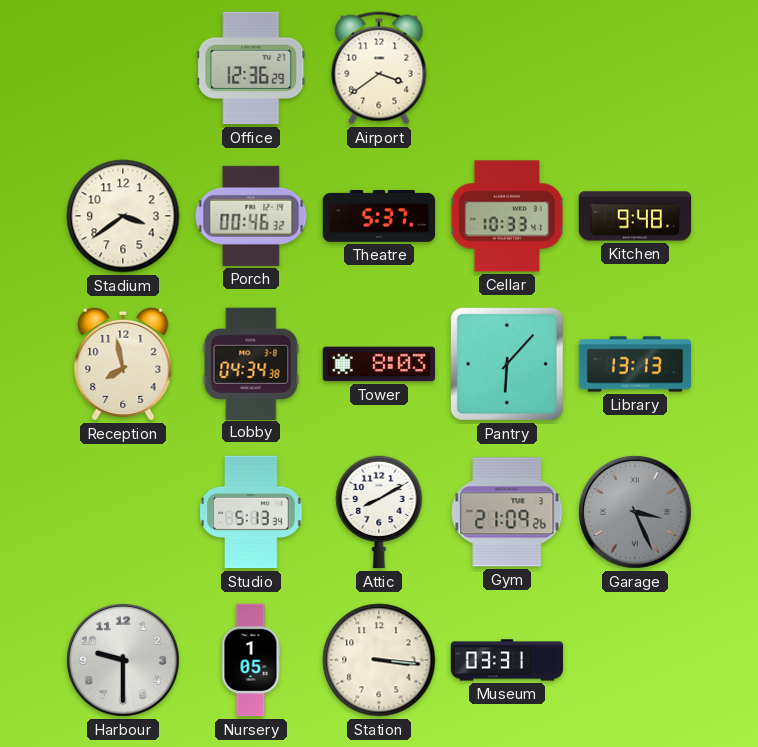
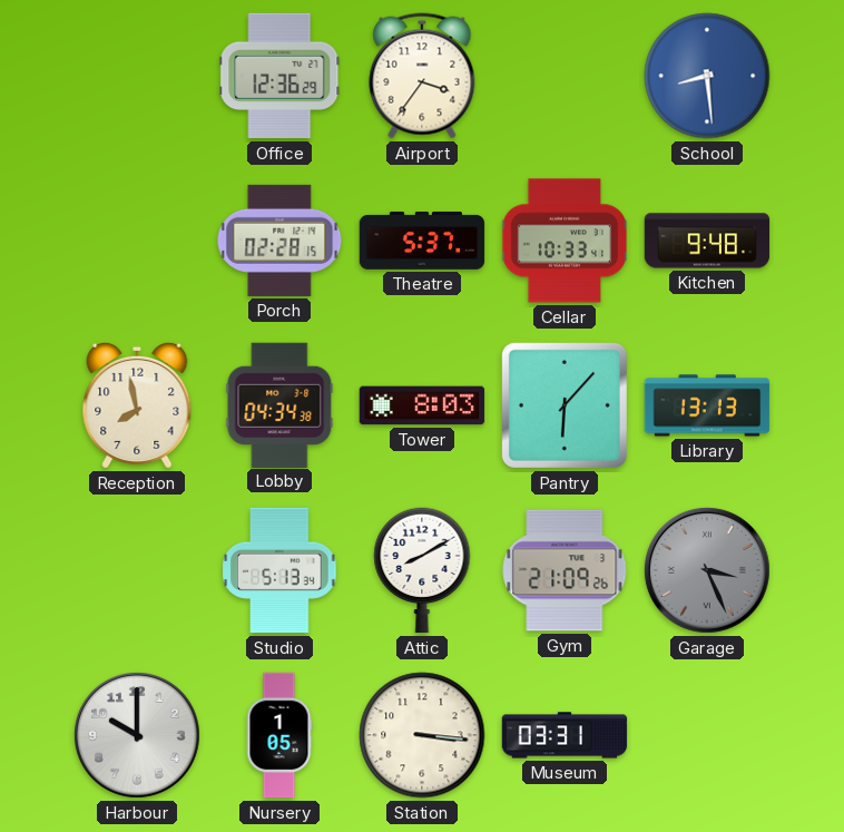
Airport: 3:39 -> 3:36 (422, 76)
School: none -> 8:29 (707, 76)
Stadium: 3:39 -> none (123, 216)
Porch: 00:46 -> 02:28 (279, 241)
Harbour: 9:30 -> 10:00 (137, 735)
